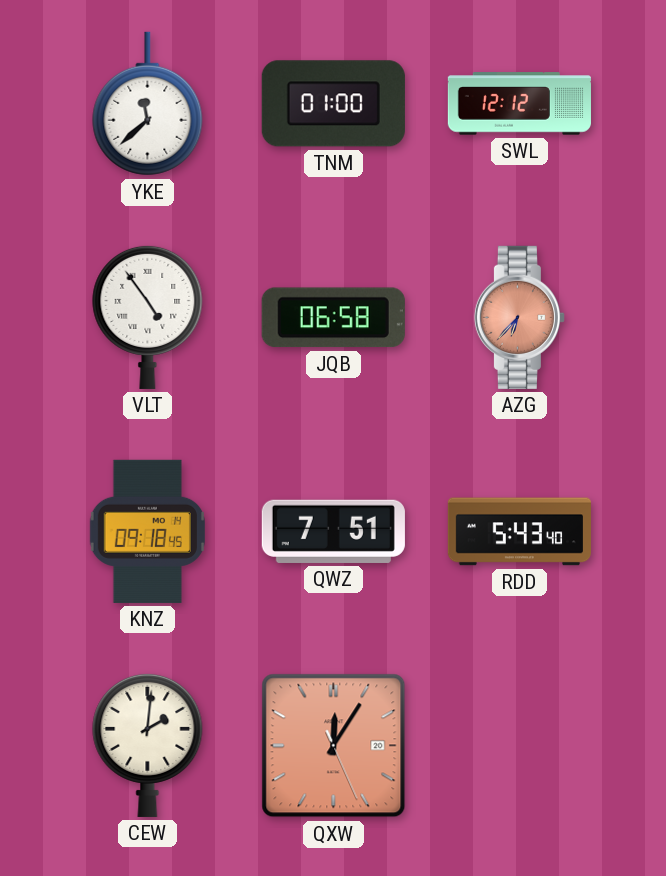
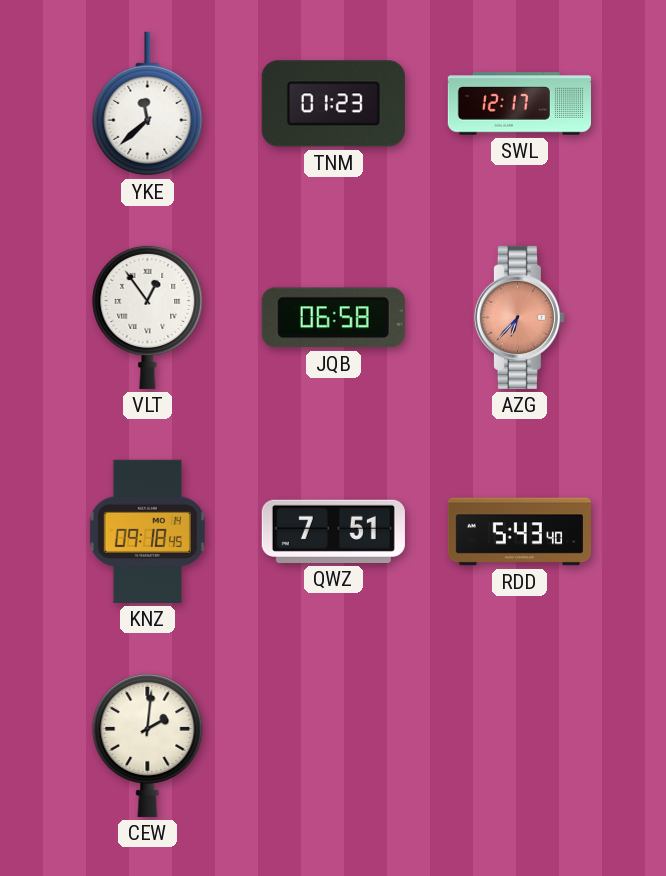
TNM: 01:00 -> 01:23 (333, 104)
SWL: 12:12 -> 12:17 (519, 104)
VLT: 4:54 -> 12:54 (148, 317)
QXW: 12:05 -> none (334, 746)
